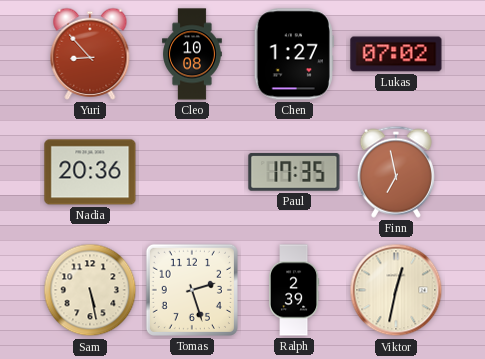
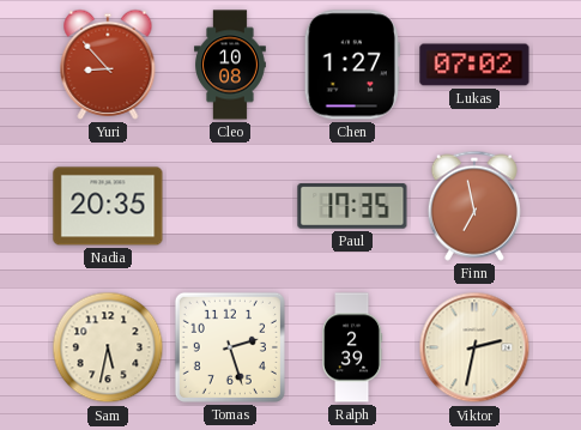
Nadia: 20:36 -> 20:35 (108, 206)
Sam: 5:28 -> 5:32 (108, 347)
Viktor: 12:32 -> 2:32 (474, 347)
